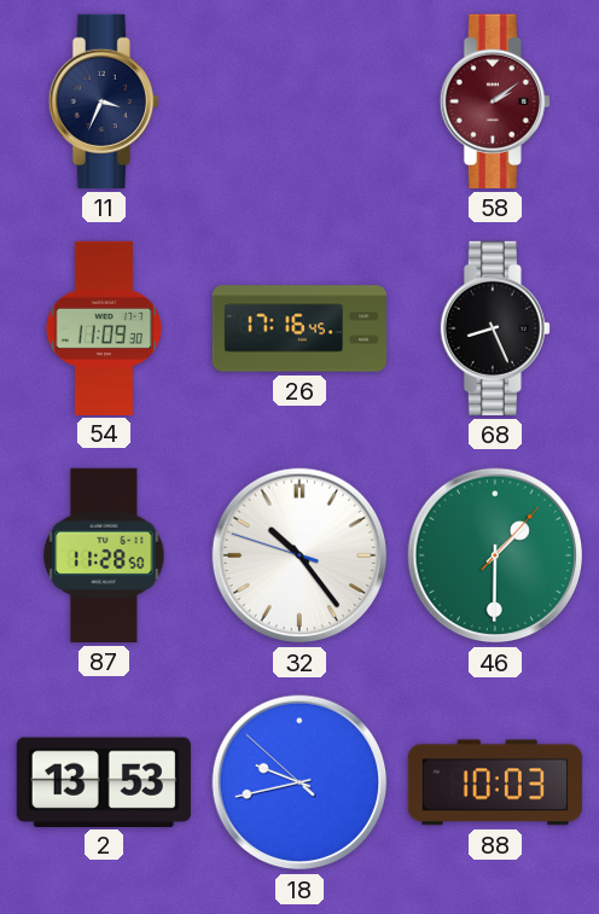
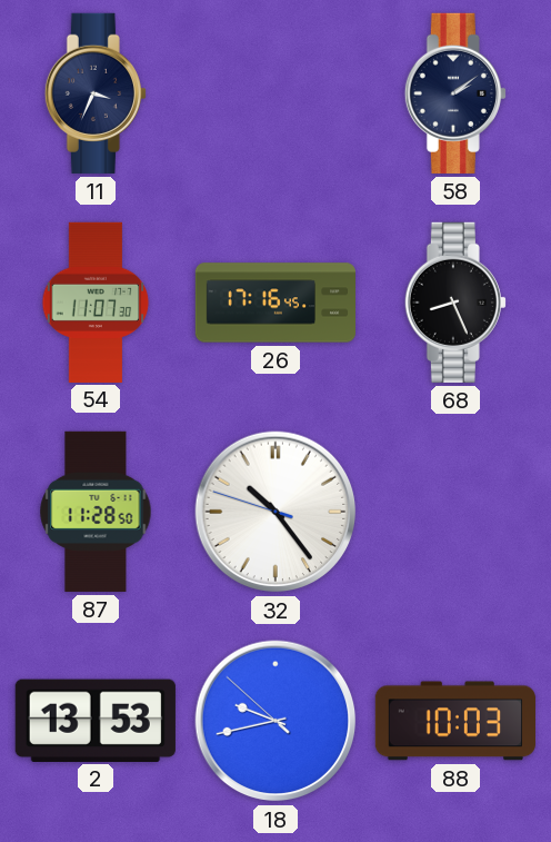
58 dial: burgundy -> navy (455, 93)
54: 11:09 -> 11:07 (96, 301)
46: 1:30 -> none (495, 555)
